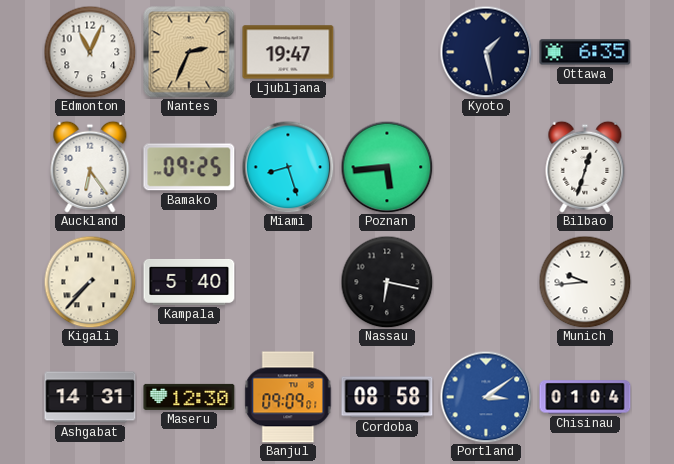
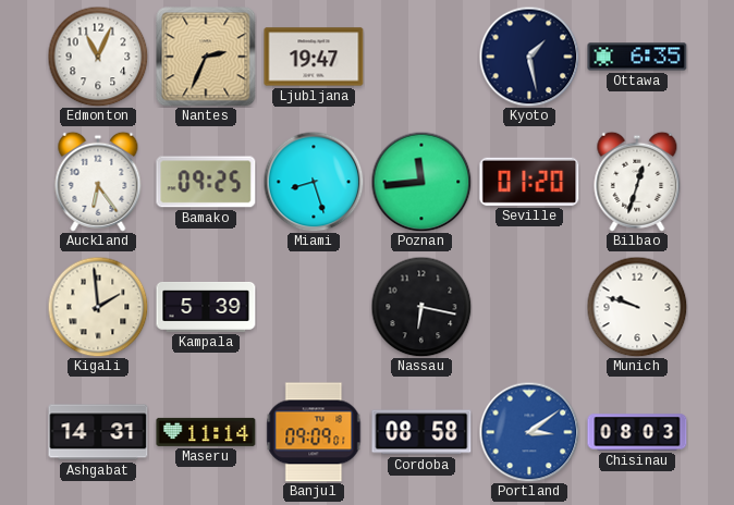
Poznan: 5:44 -> 11:44 (421, 182)
Seville: none -> 01:20 (529, 182)
Kigali: 7:37 -> 1:59 (98, 307)
Kampala: 5:40 -> 5:39 (206, 307)
Munich: 9:44 -> 9:48 (637, 307)
Maseru: 12:30 -> 11:14 (206, 432)
Chisinau: 01:04 -> 08:03 (637, 432)
